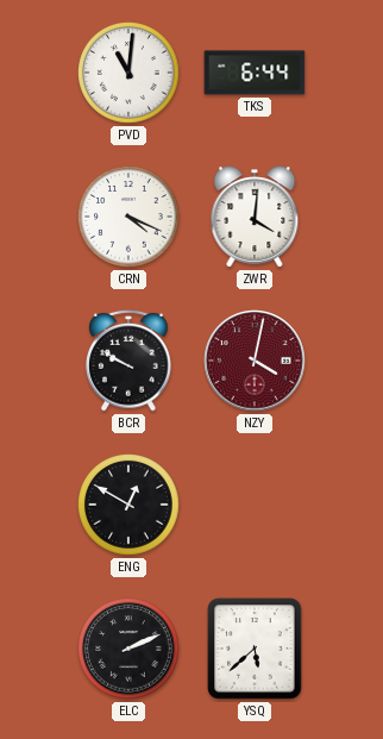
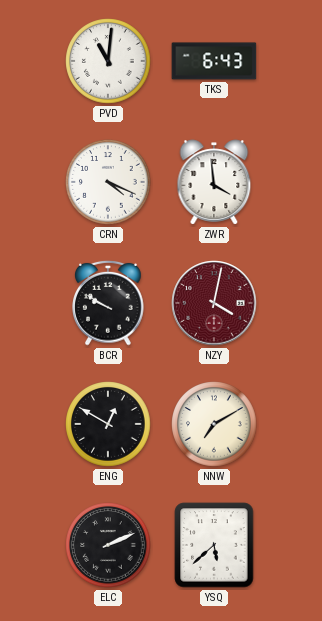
TKS: 6:44 -> 6:43 (214, 61)
ZWR: 4:01 -> 3:59 (214, 182)
NNW: none -> 7:10 (214, 424)
